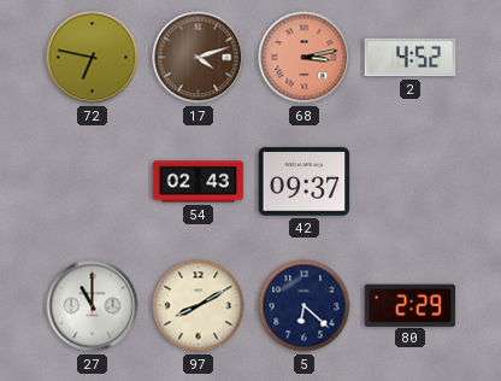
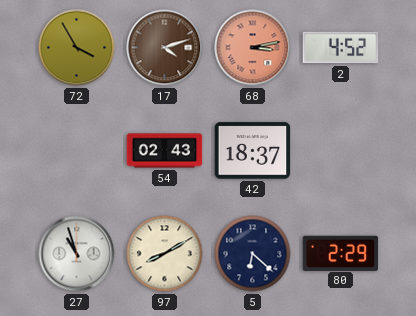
72: 6:47 -> 3:55 (77, 48)
42: 09:37 -> 18:37 (253, 151)
27: 11:00 -> 10:57 (77, 254)
